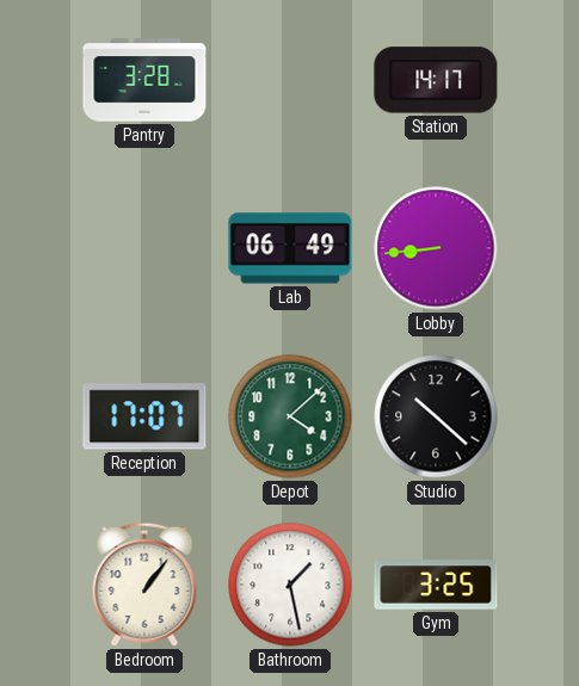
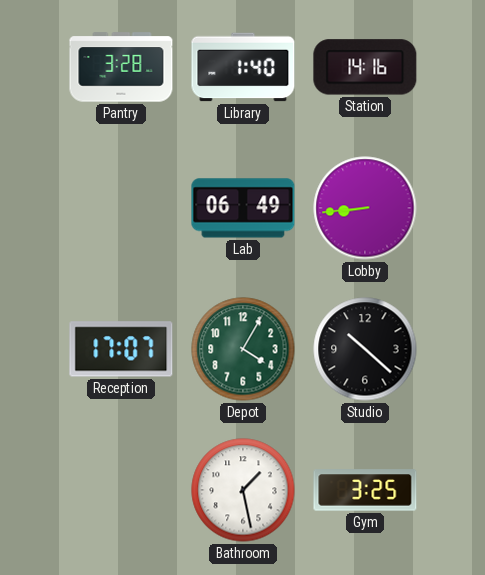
Library: none -> 1:40 (243, 67)
Station: 14:17 -> 14:16 (365, 67)
Depot: 4:08 -> 4:05 (243, 349)
Bedroom: 1:06 -> none (144, 585)
